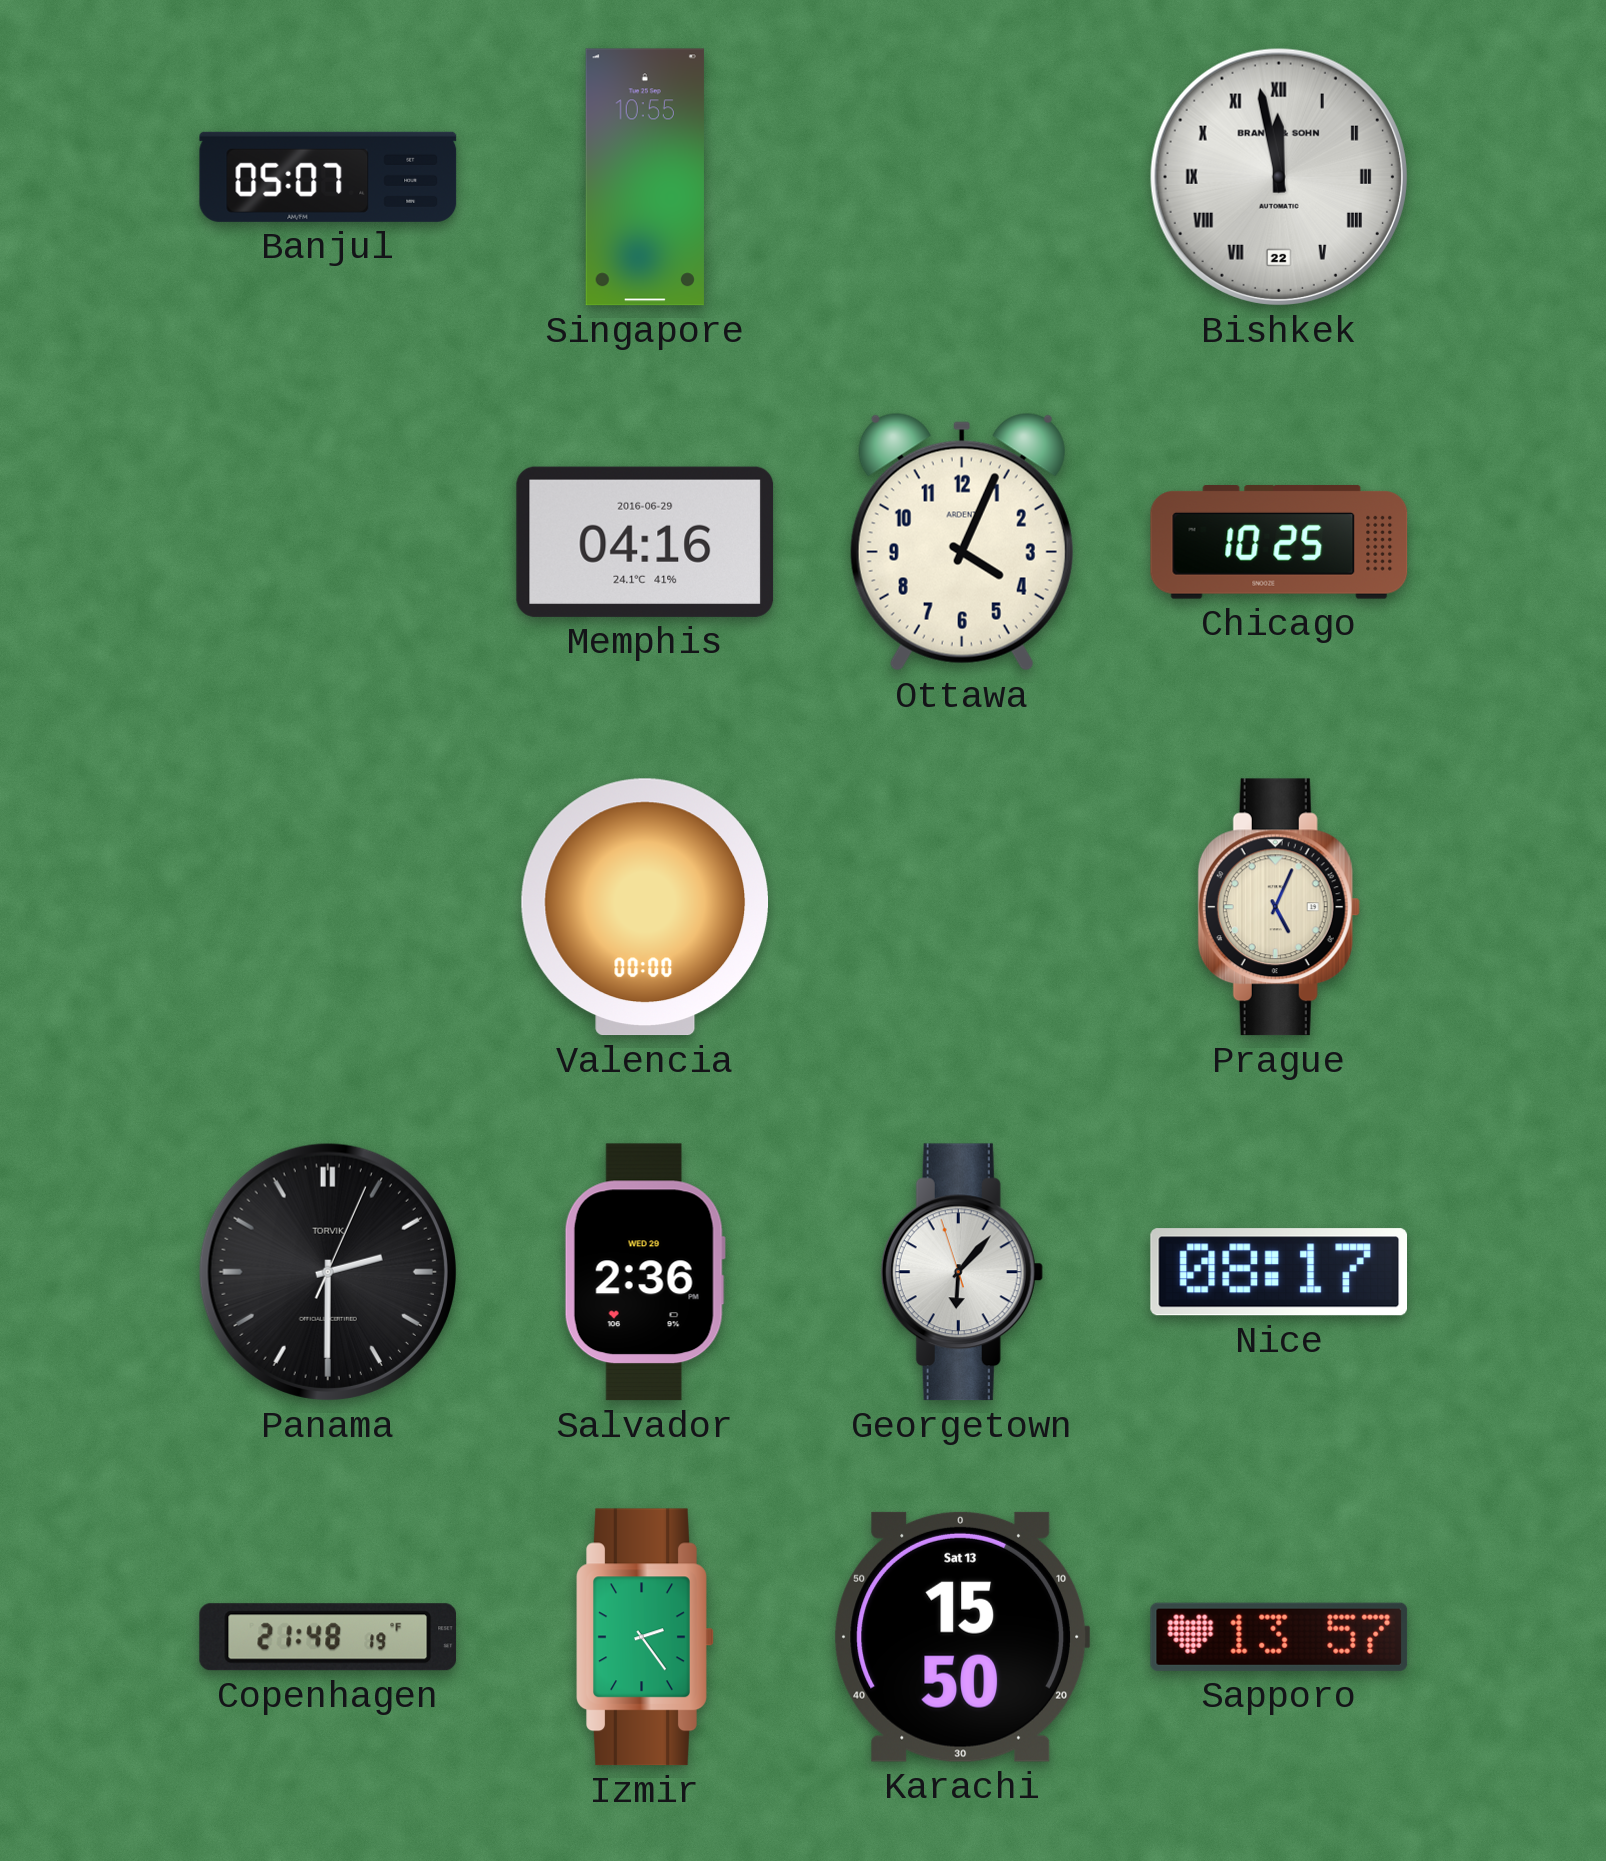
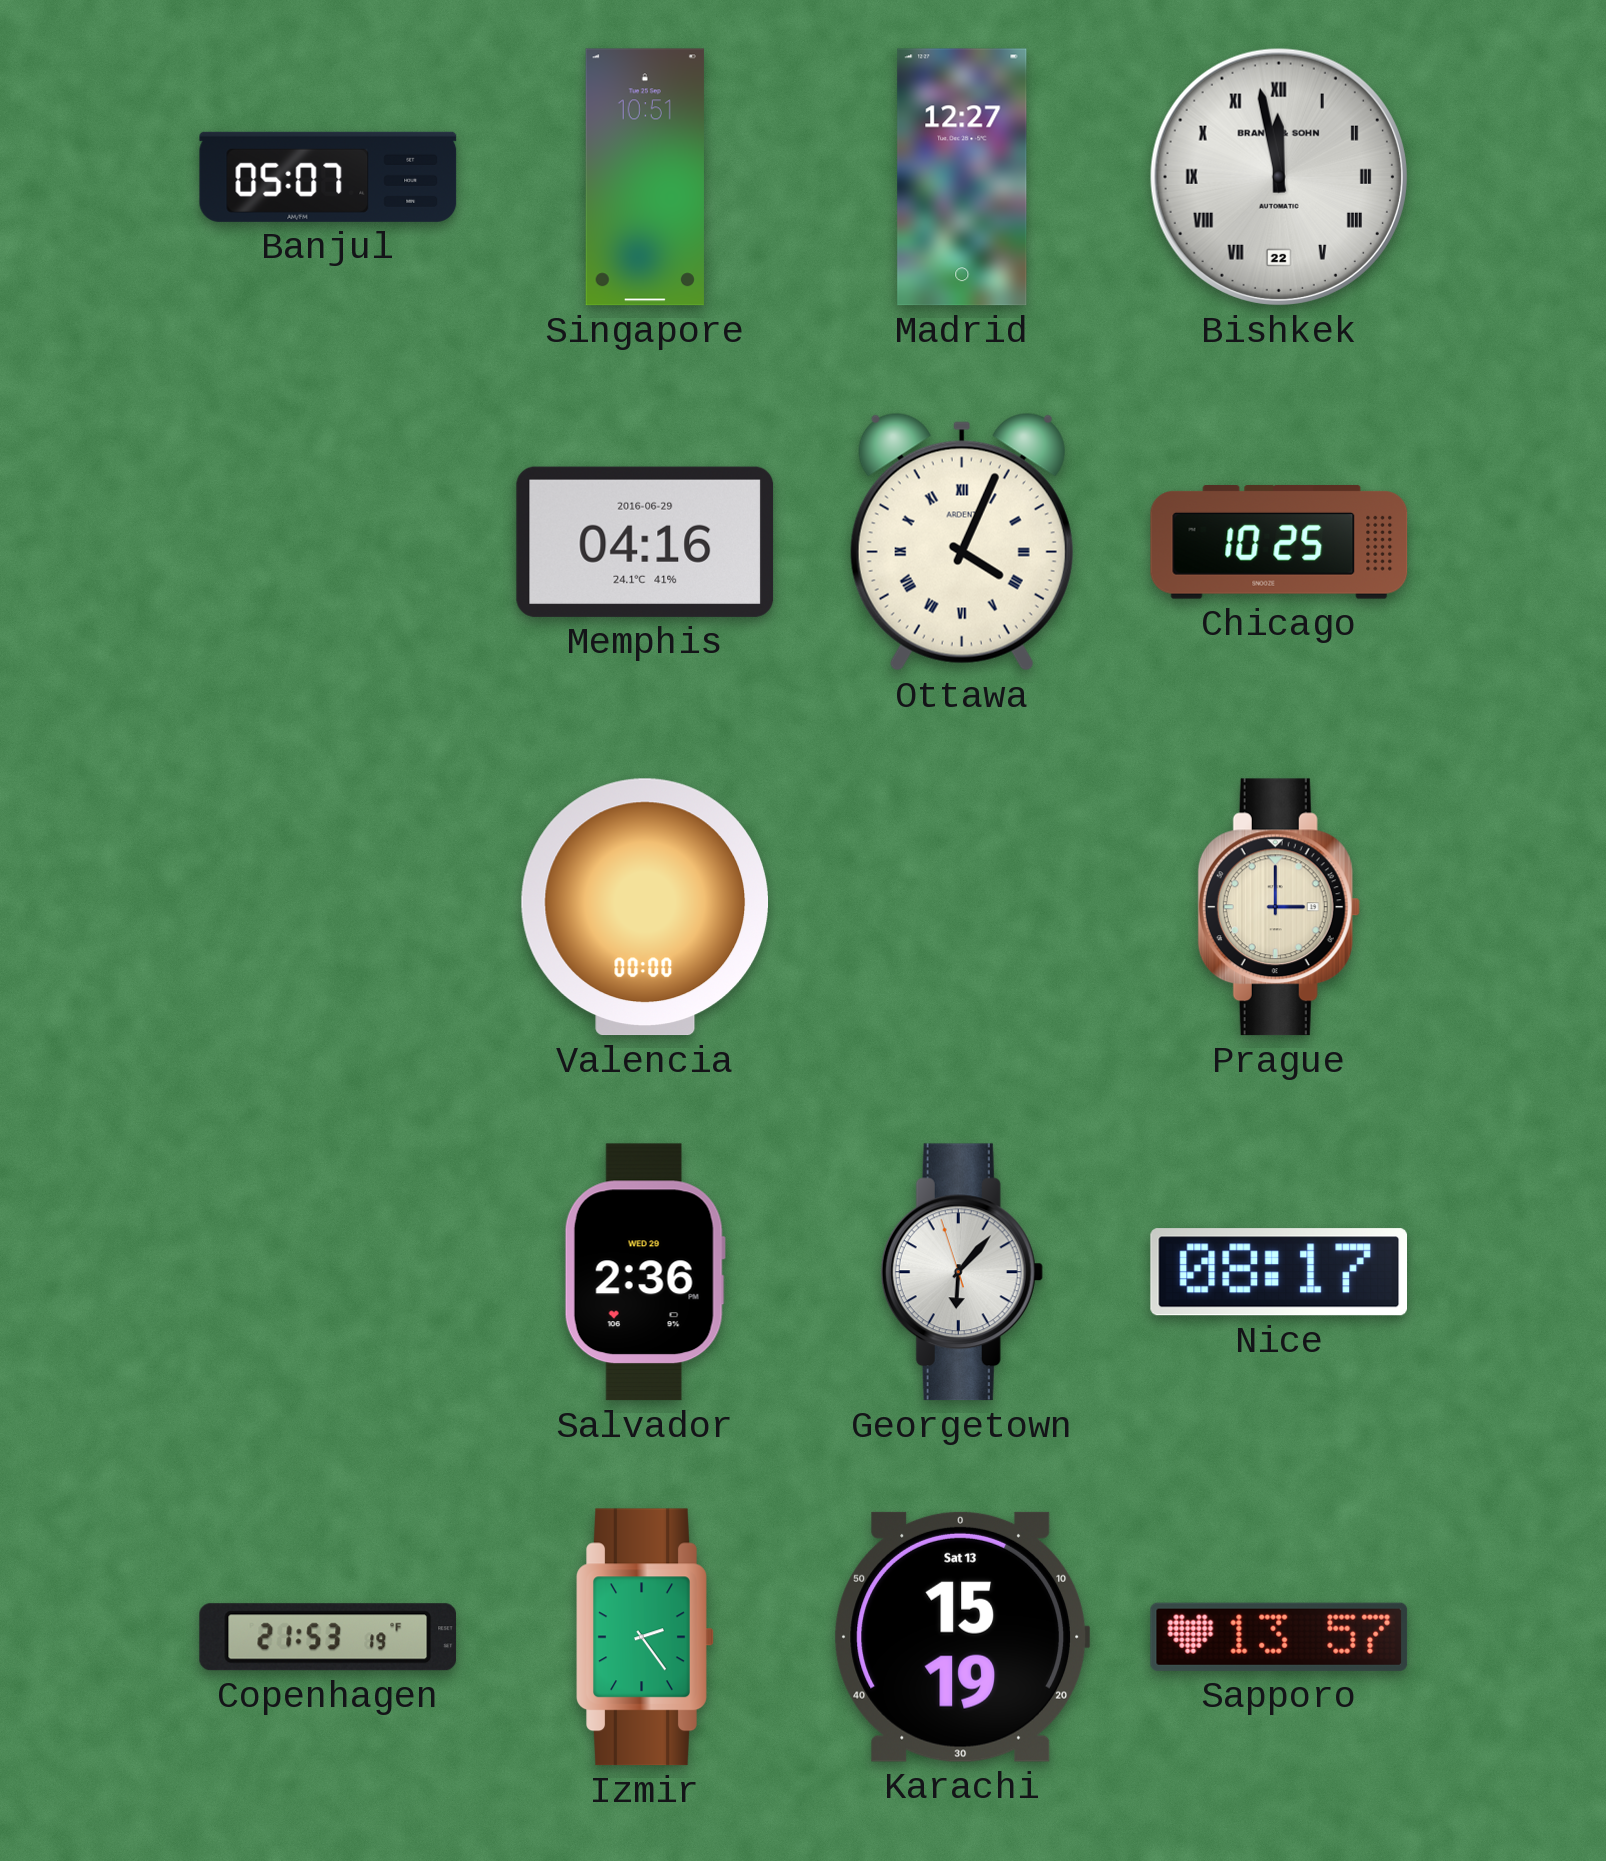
Singapore: 10:55 -> 10:51 (645, 177)
Madrid: none -> 12:27 (962, 177)
Ottawa numerals: Arabic -> Roman (962, 542)
Prague: 5:04 -> 3:00 (1279, 907)
Panama: 2:30 -> none (328, 1272)
Copenhagen: 21:48 -> 21:53 (328, 1637)
Karachi: 15:50 -> 15:19 (962, 1637)
